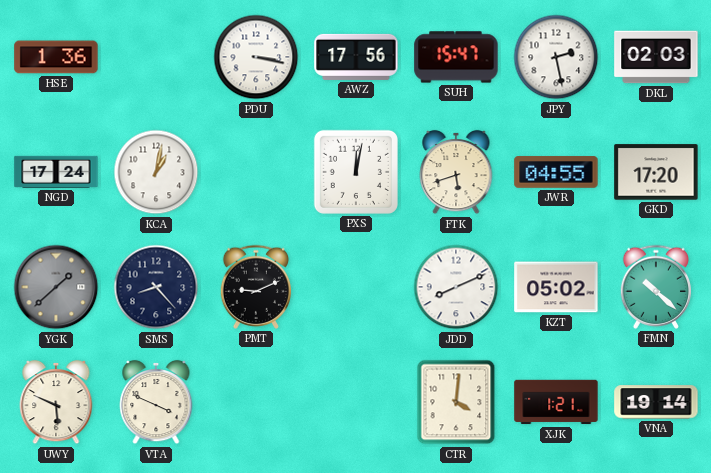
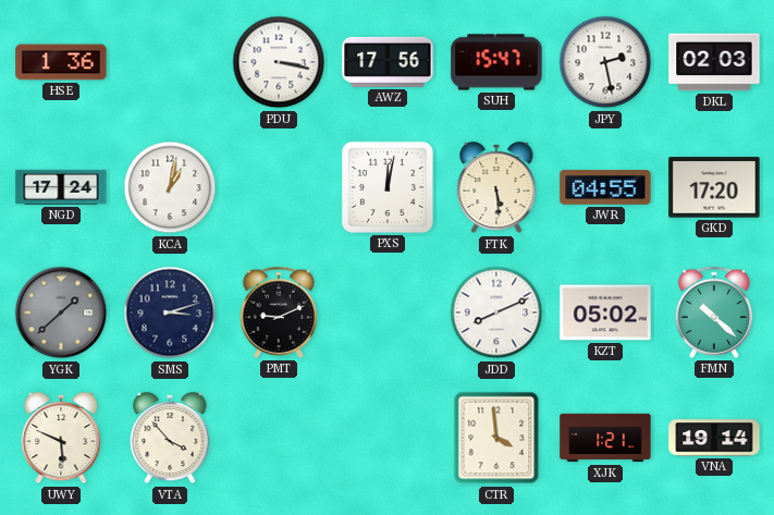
FTK: 5:42 -> 5:29 (496, 187)
SMS: 8:23 -> 3:12 (170, 312)
VTA: 3:49 -> 3:53 (170, 438)
CTR: 4:01 -> 3:59 (496, 438)
